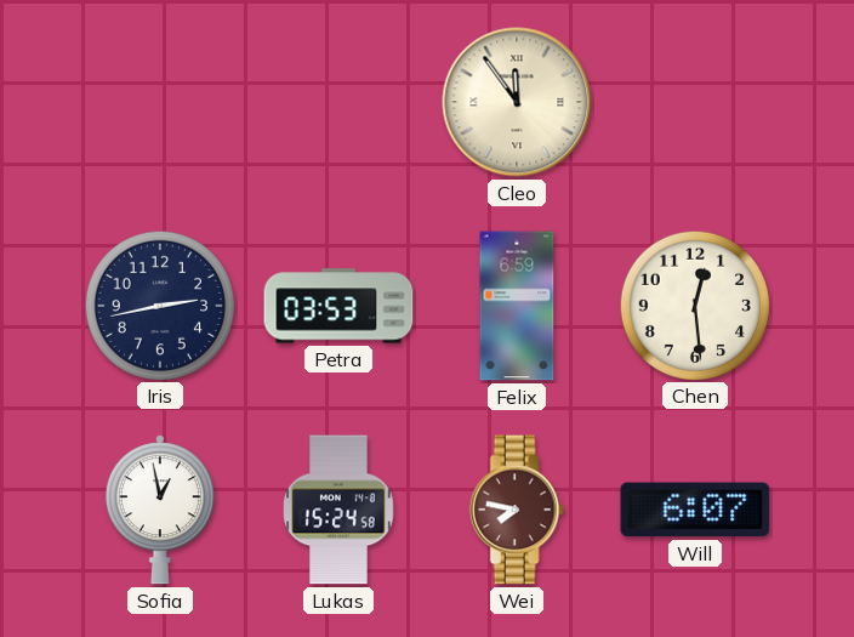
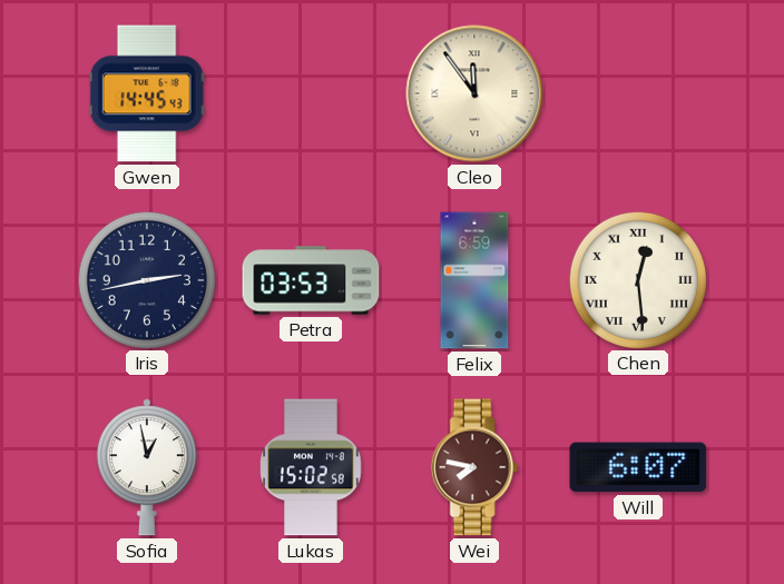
Gwen: none -> 14:45 (147, 93)
Chen numerals: Arabic -> Roman (637, 279)
Lukas: 15:24 -> 15:02 (311, 467)
